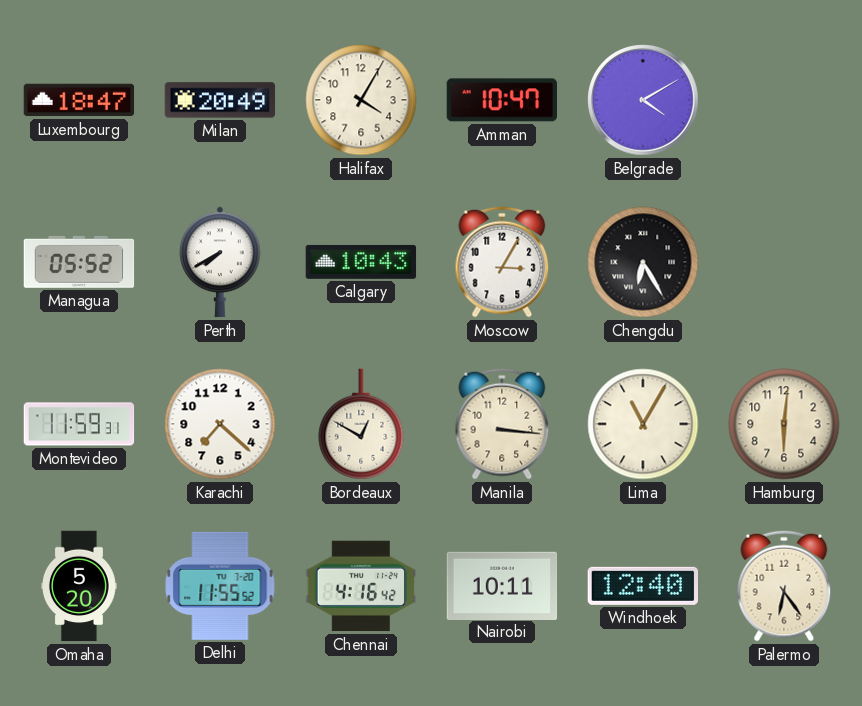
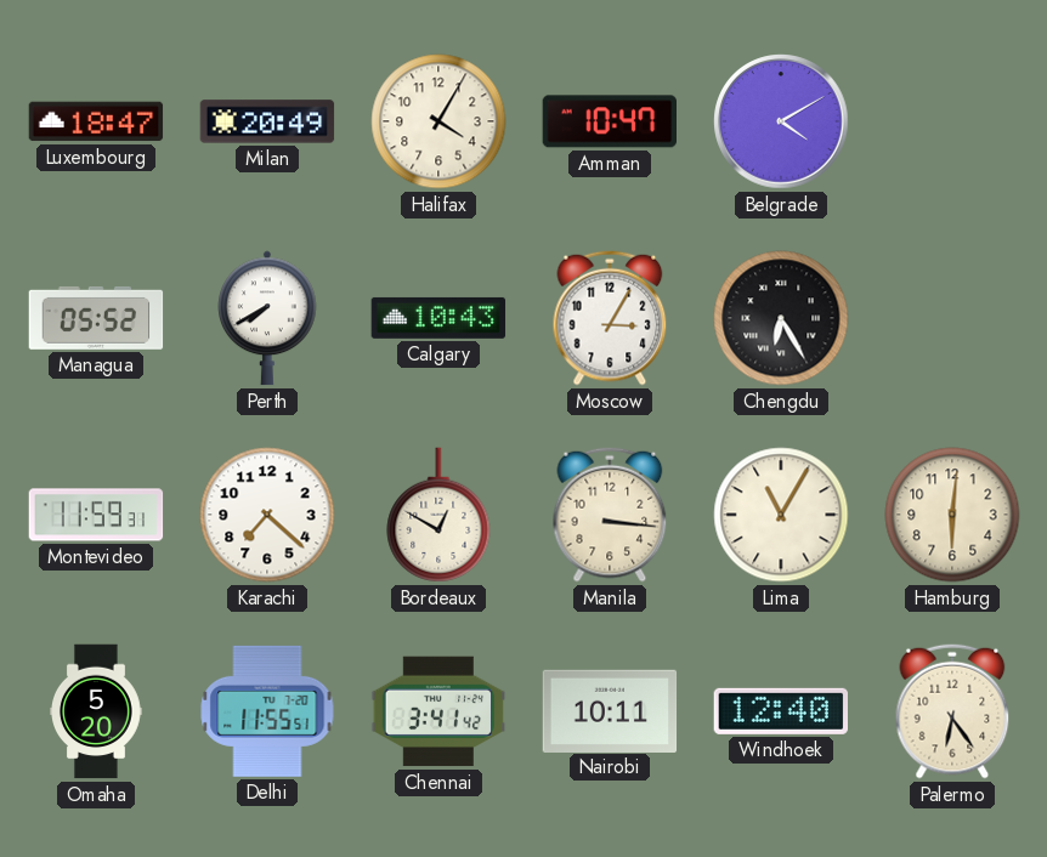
Delhi: 11:55:52 -> 11:55:51 (267, 711)
Chennai: 4:16 -> 3:41 (438, 711)
